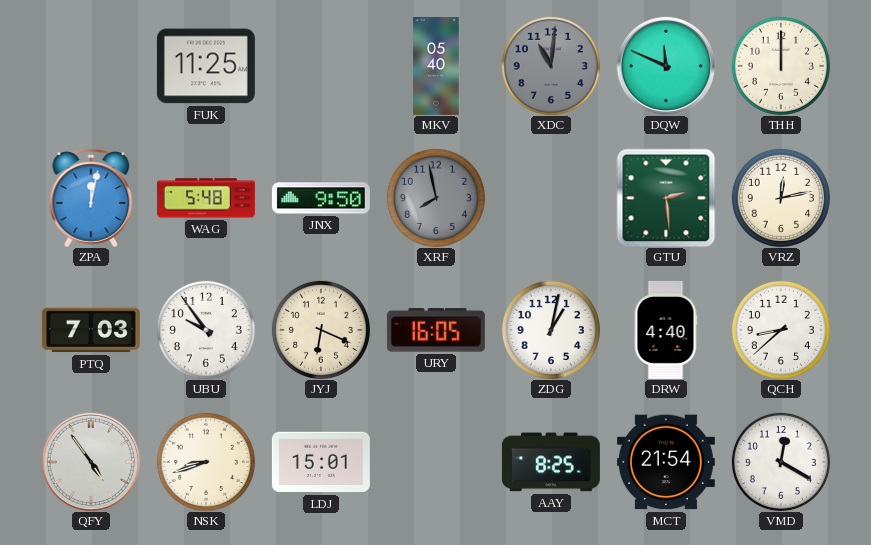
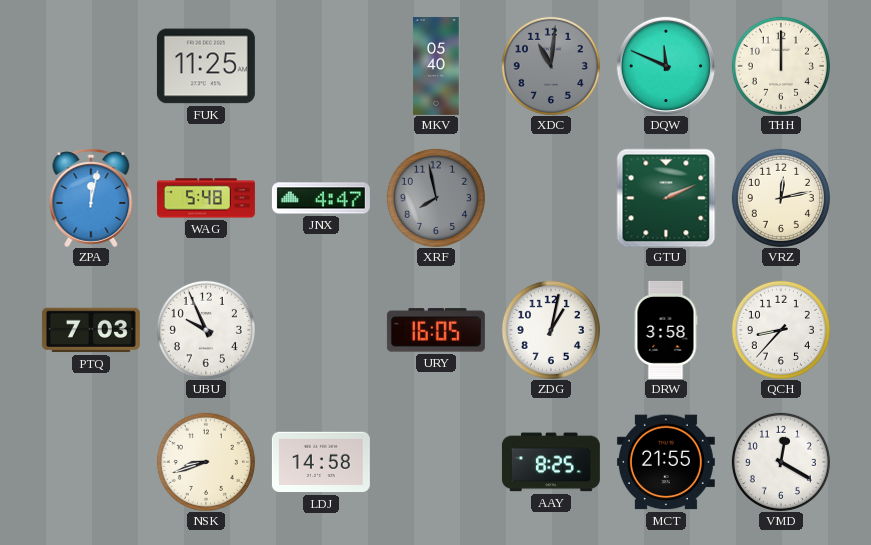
JNX: 9:50 -> 4:47 (321, 198)
GTU: 2:29 -> 2:11 (666, 198)
UBU: 9:54 -> 9:56 (206, 330)
JYJ: 6:19 -> none (321, 330)
DRW: 4:40 -> 3:58 (666, 330)
QCH: 8:38 -> 8:37 (781, 330)
QFY: 4:54 -> none (90, 461)
LDJ: 15:01 -> 14:58 (321, 462)
MCT: 21:54 -> 21:55 (666, 462)
